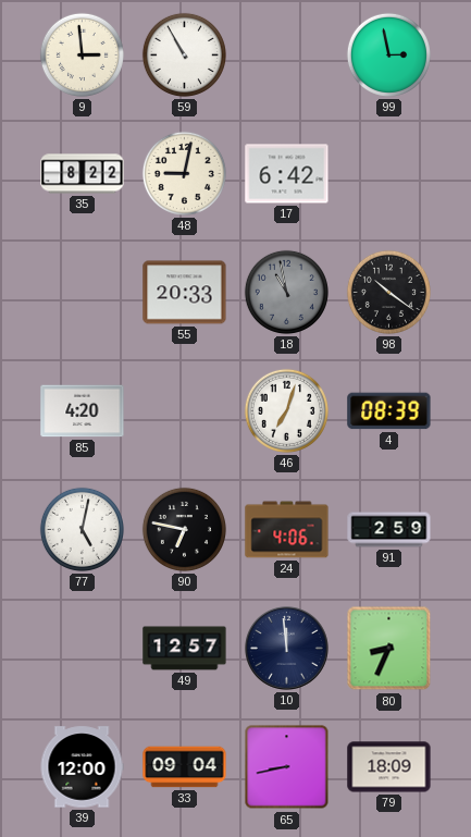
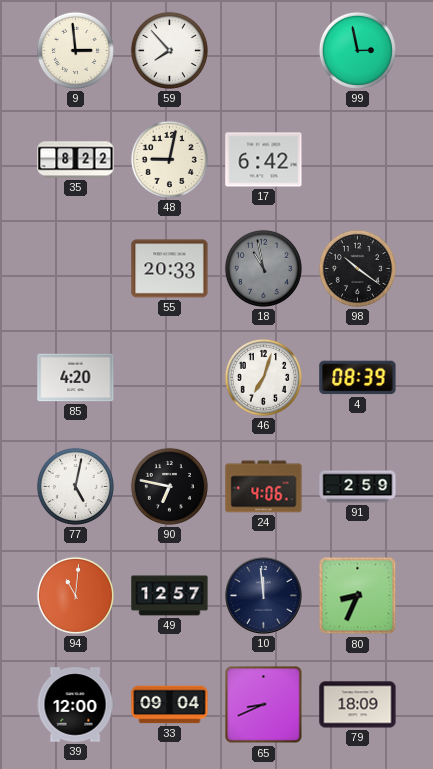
59: 10:55 -> 7:53 (169, 50)
94: none -> 11:01 (75, 595)
65: 8:43 -> 8:41 (264, 705)
